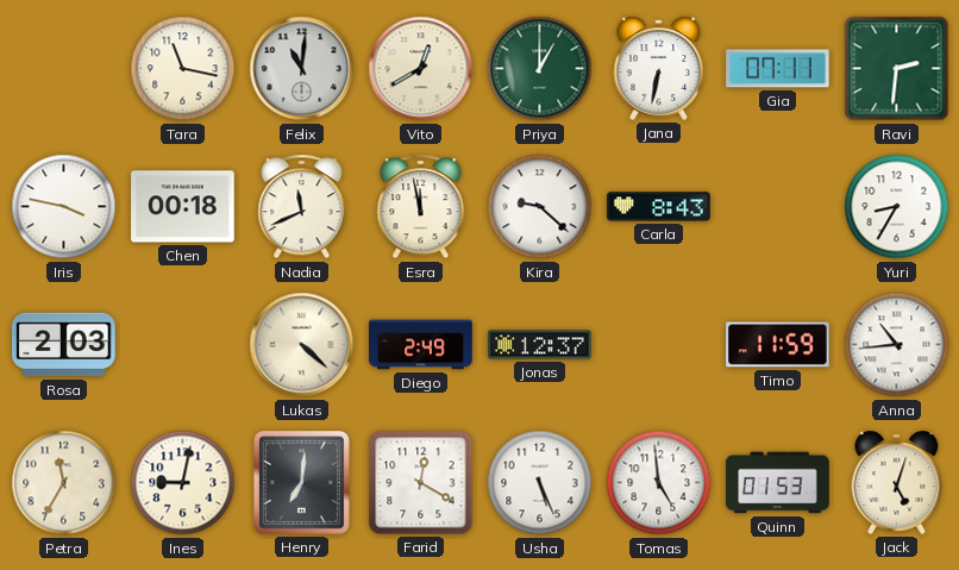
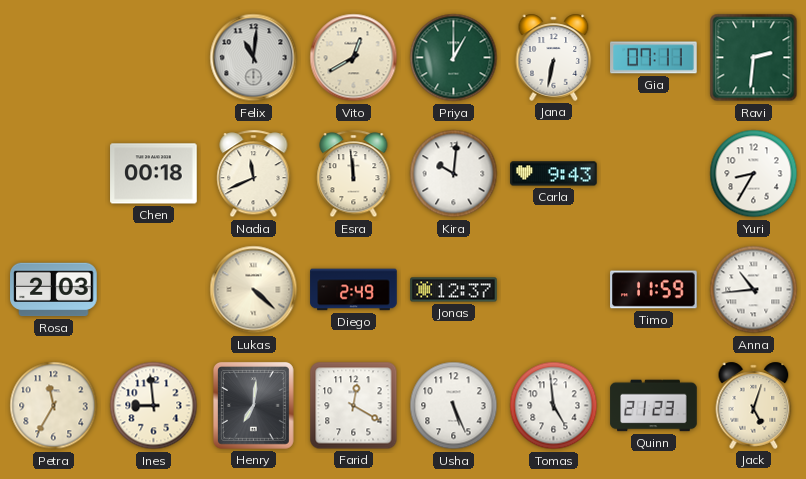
Tara: 11:17 -> none (183, 69)
Iris: 3:47 -> none (64, 207)
Esra: 11:58 -> 11:59 (354, 174)
Kira: 9:22 -> 10:01 (454, 174)
Carla: 8:43 -> 9:43 (554, 174)
Ines: 9:02 -> 8:59 (154, 406)
Quinn: 01:53 -> 21:23 (654, 406)
